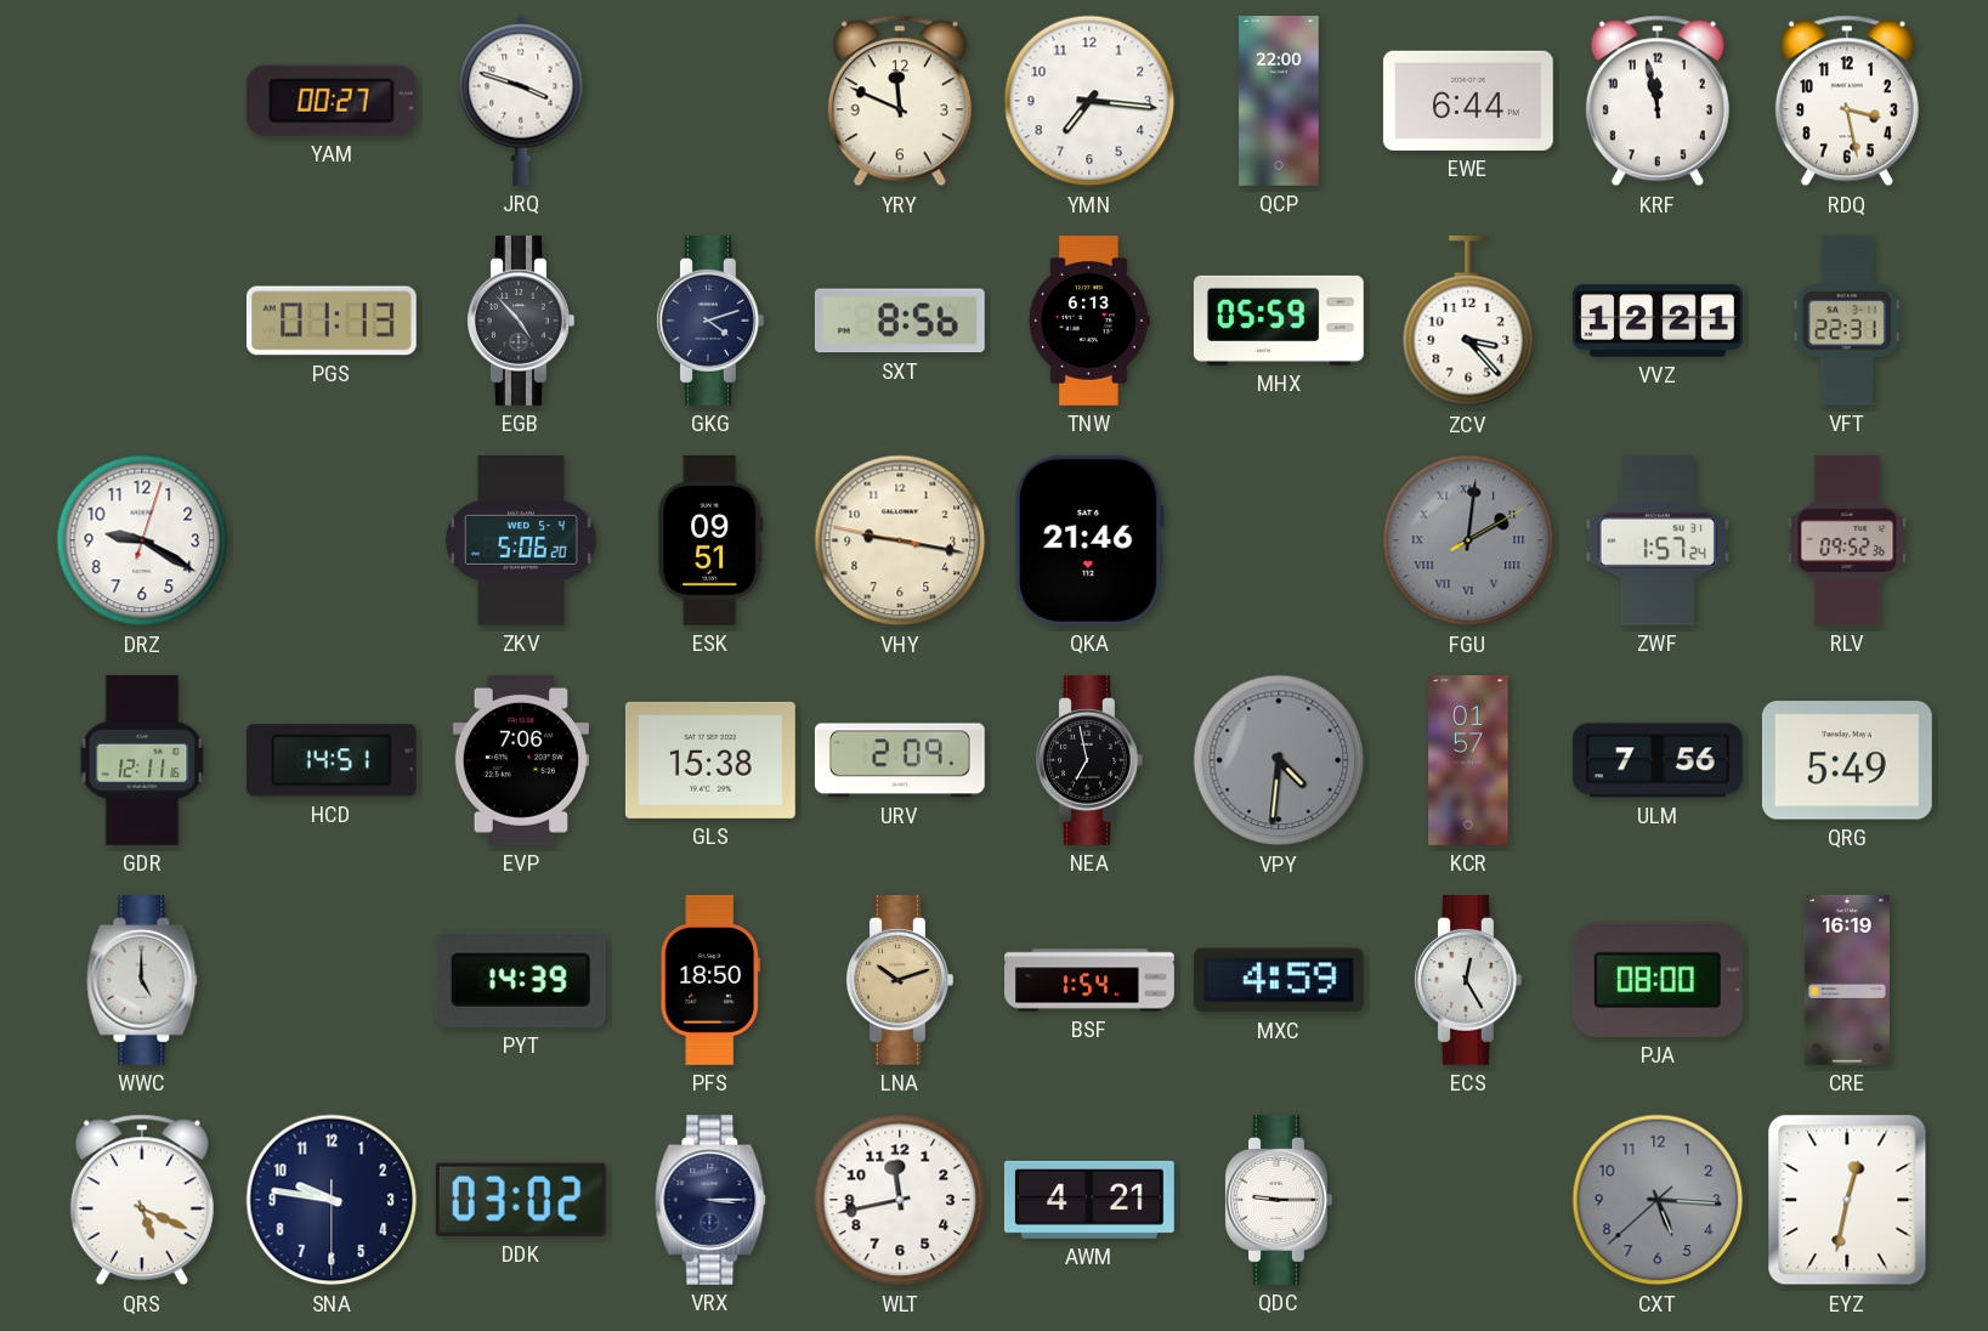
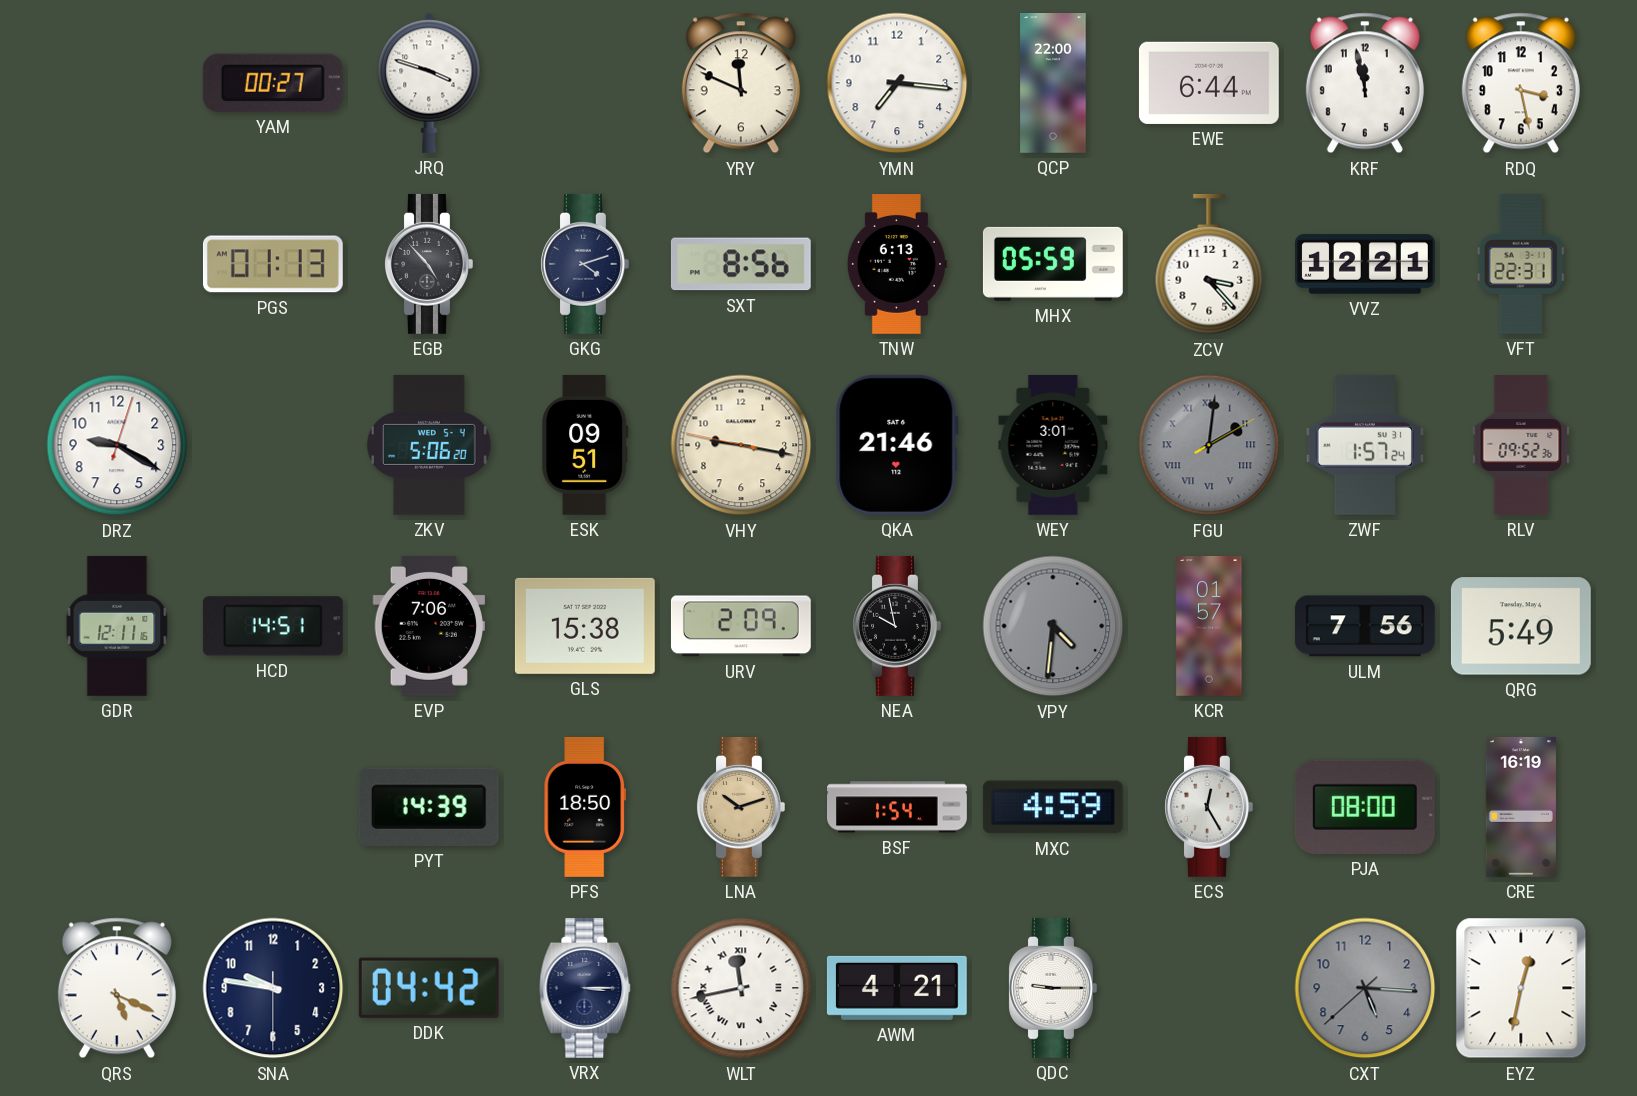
WEY: none -> 3:01 (1053, 445)
NEA: 6:58 -> 9:58 (897, 626)
WWC: 5:00 -> none (142, 980)
DDK: 03:02 -> 04:42 (429, 988)
WLT numerals: Arabic -> Roman (741, 988)
